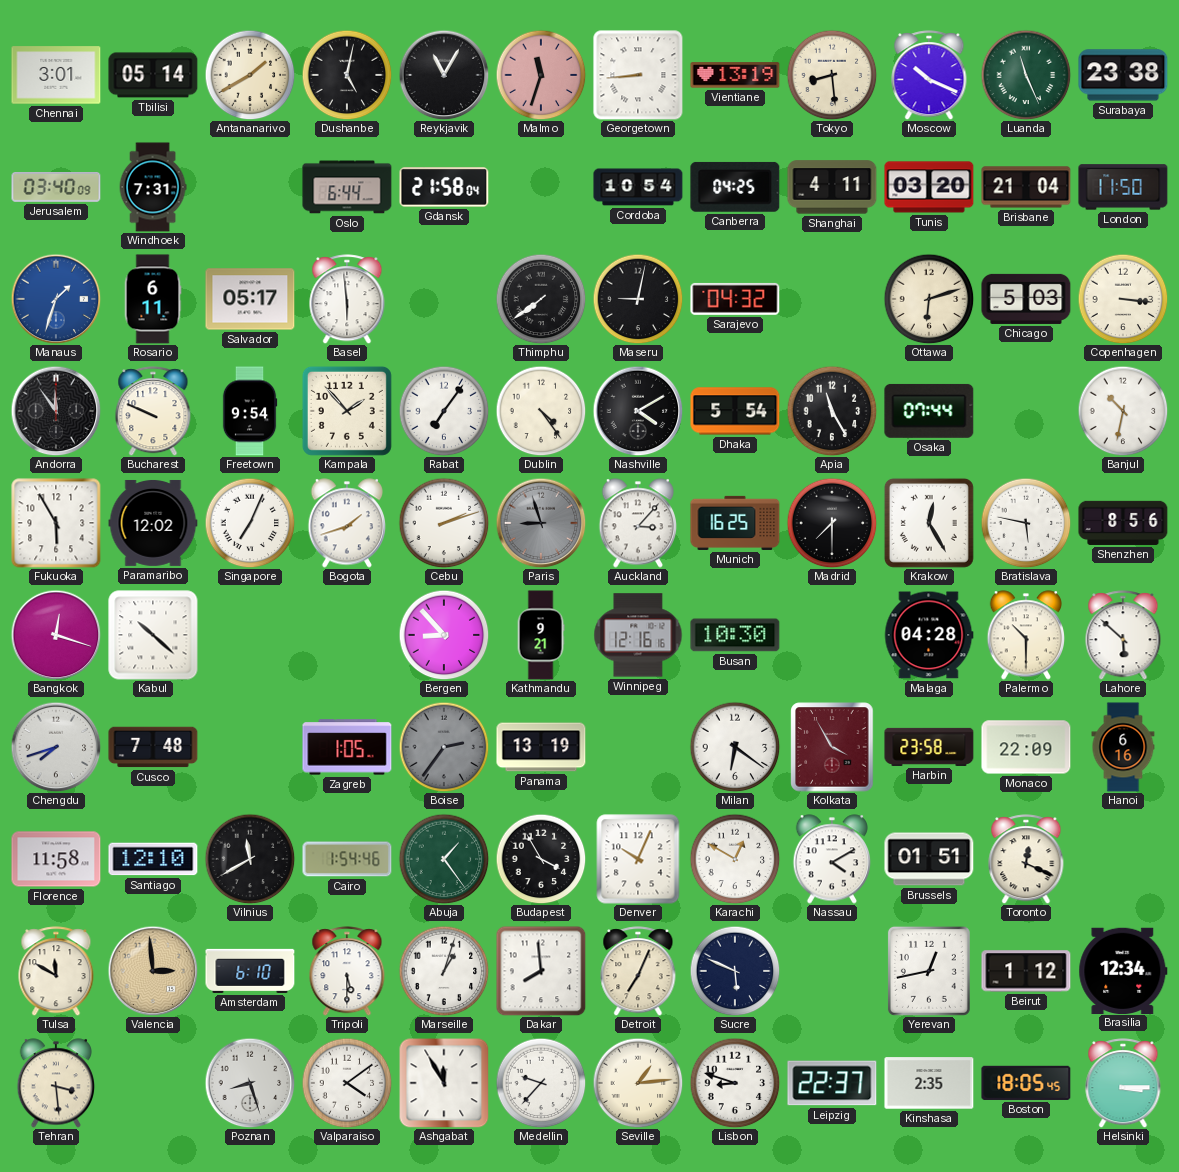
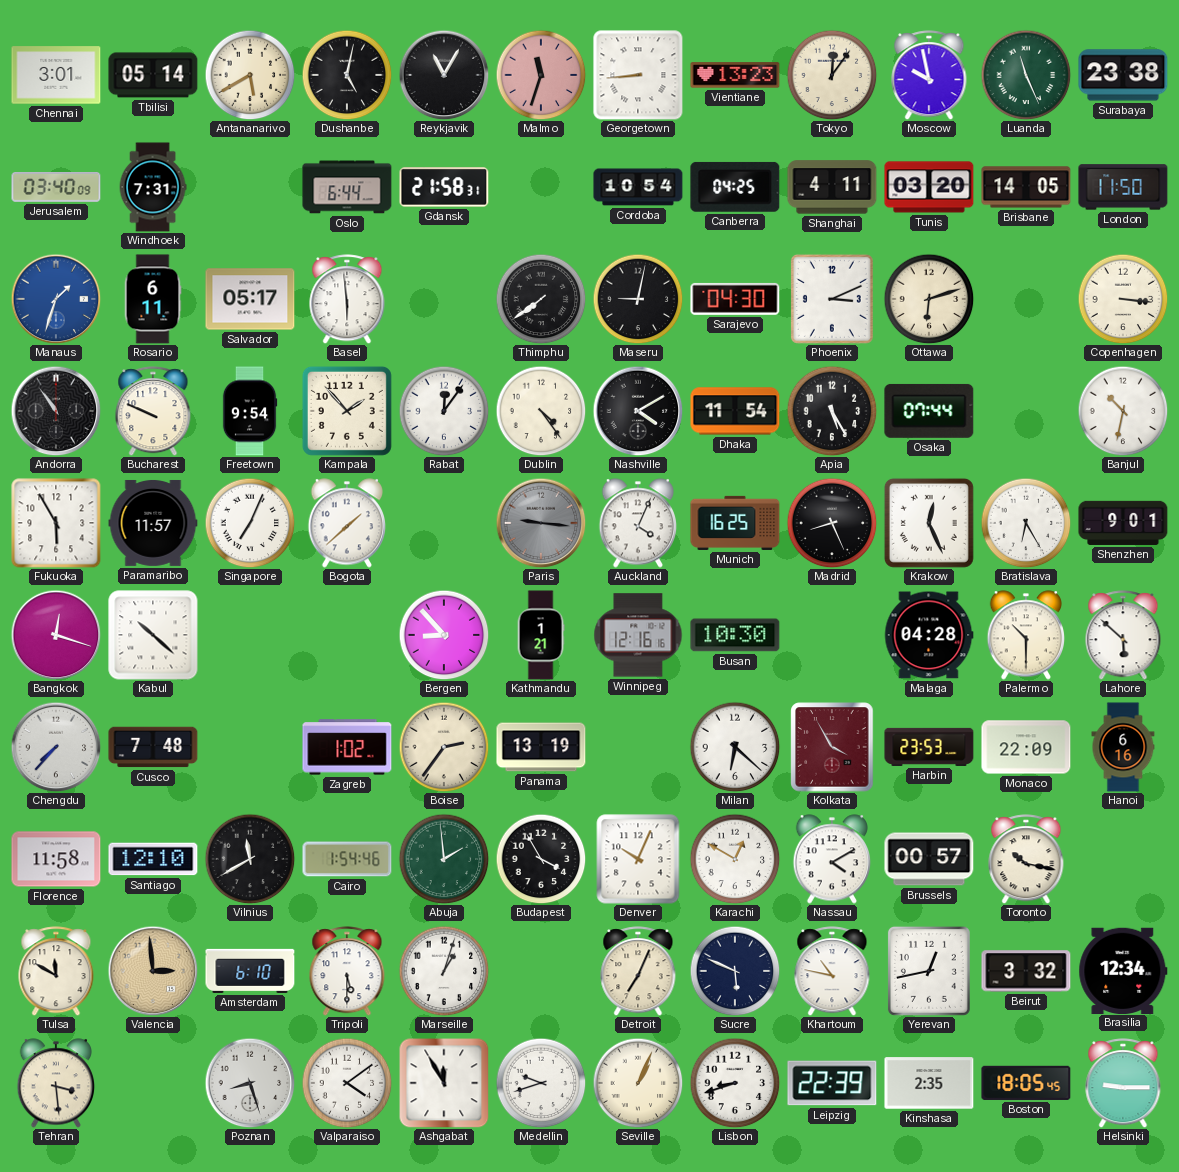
Antananarivo: 1:40 -> 5:40 (250, 75)
Vientiane: 13:19 -> 13:23 (735, 75)
Tokyo: 8:29 -> 12:06 (832, 75)
Moscow: 10:19 -> 9:58 (929, 75)
Gdansk: 21:58:04 -> 21:58:31 (444, 187)
Brisbane: 21:04 -> 14:05 (1026, 187)
Sarajevo: 04:32 -> 04:30 (735, 299)
Phoenix: none -> 3:11 (832, 299)
Chicago: 5:03 -> none (1026, 299)
Andorra: 11:54 -> 10:54 (56, 411)
Rabat: 7:06 -> 12:06 (444, 411)
Dhaka: 5:54 -> 11:54 (735, 411)
Apia: 11:25 -> 5:25 (832, 411)
Paramaribo: 12:02 -> 11:57 (153, 523)
Bogota: 1:42 -> 1:38 (347, 523)
Cebu: 2:12 -> none (444, 523)
Paris: 8:57 -> 9:16 (541, 523)
Auckland: 3:07 -> 4:04 (638, 523)
Madrid: 7:30 -> 8:26 (832, 523)
Krakow: 12:25 -> 12:26 (929, 523)
Bratislava: 5:47 -> 6:25 (1026, 523)
Shenzhen: 8:56 -> 9:01 (1123, 523)
Kathmandu: 9:21 -> 1:21 (541, 635)
Chengdu: 7:42 -> 7:37 (56, 747)
Zagreb: 1:05 -> 1:02 (347, 747)
Boise dial: grey -> cream (444, 747)
Milan: 6:21 -> 6:22 (735, 747)
Harbin: 23:58 -> 23:53 (929, 747)
Abuja: 1:24 -> 1:59 (444, 859)
Brussels: 01:51 -> 00:57 (929, 859)
Toronto: 12:19 -> 10:17 (1026, 859)
Dakar: 7:59 -> none (541, 971)
Khartoum: none -> 10:47 (832, 971)
Beirut: 1:12 -> 3:32 (1026, 971)
Medellin: 9:37 -> 9:42 (541, 1083)
Seville: 1:14 -> 1:04 (638, 1083)
Lisbon: 8:48 -> 8:42 (735, 1083)
Leipzig: 22:37 -> 22:39 (832, 1083)
Helsinki: 3:15 -> 9:15 (1123, 1083)
